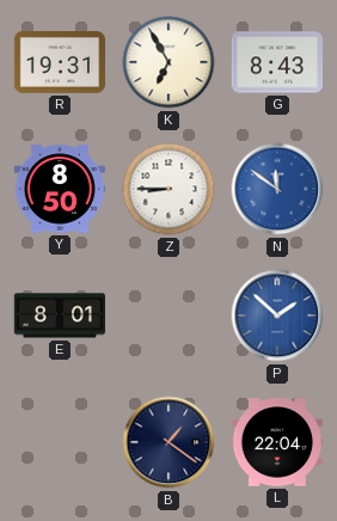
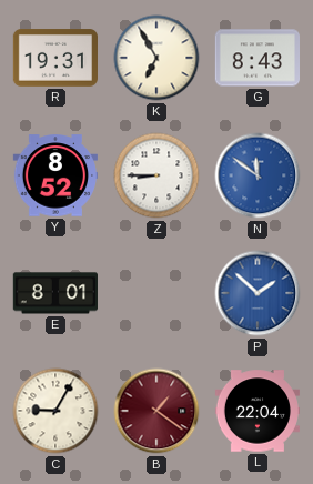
Y: 8:50 -> 8:52 (54, 175)
C: none -> 9:05 (55, 411)
B dial: navy -> burgundy (156, 411)
